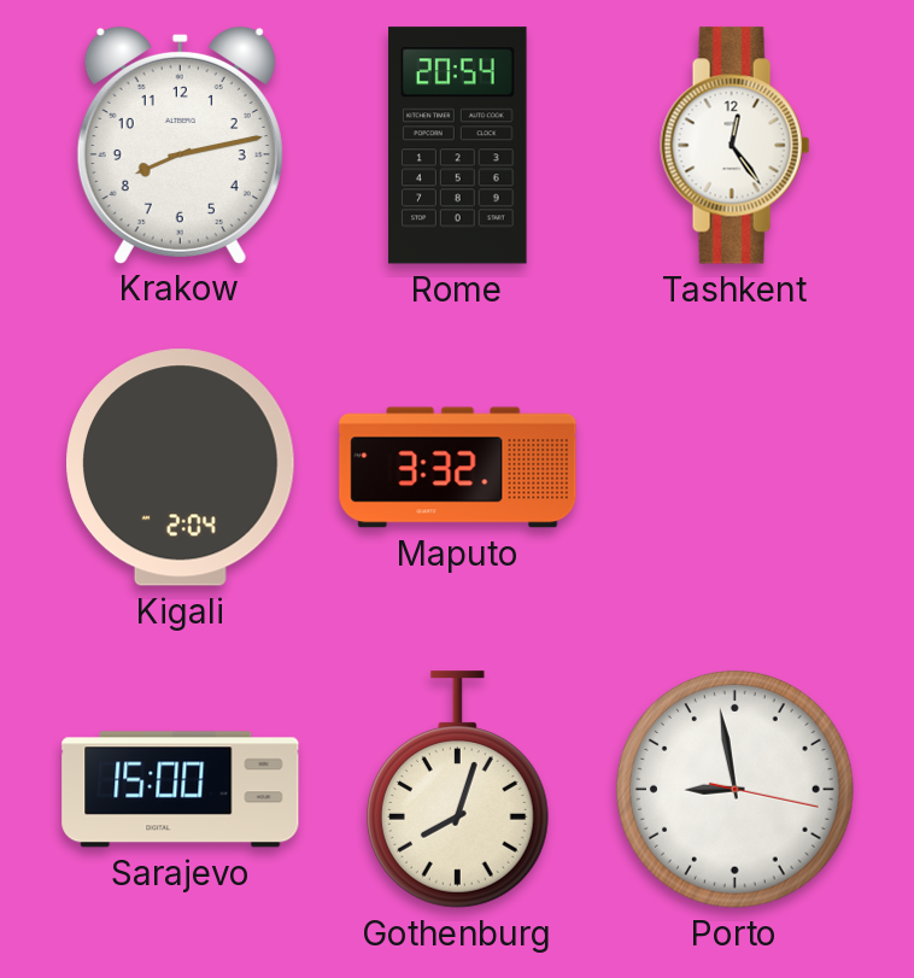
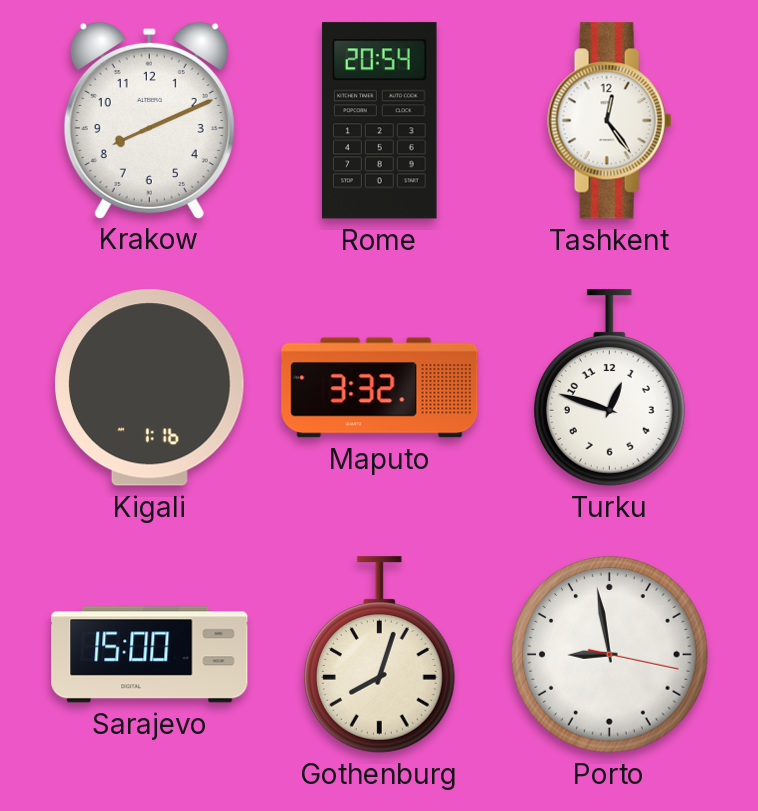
Krakow: 8:13 -> 8:11 (149, 120)
Kigali: 2:04 -> 1:16 (150, 388)
Turku: none -> 12:48 (609, 388)
